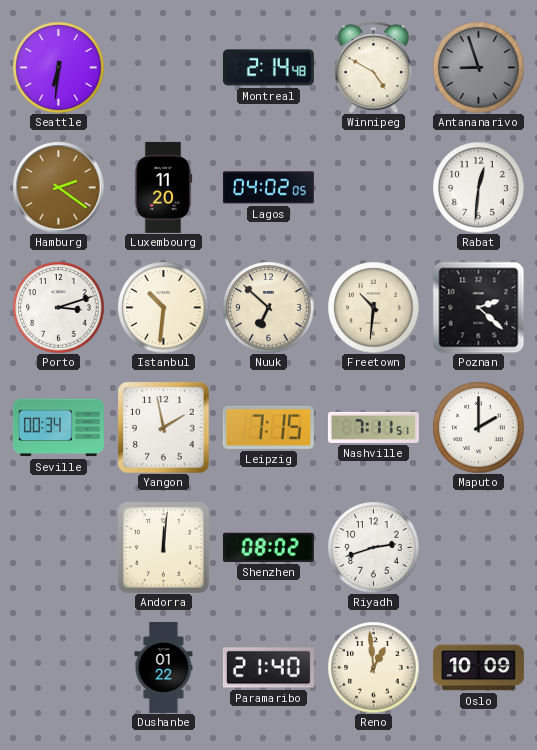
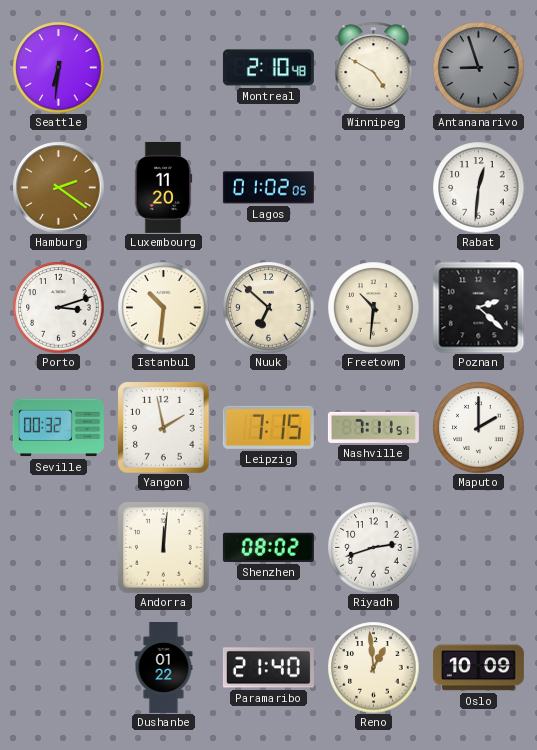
Montreal: 2:14 -> 2:10 (268, 68)
Lagos: 04:02 -> 01:02 (268, 188)
Seville: 00:34 -> 00:32 (58, 428)
